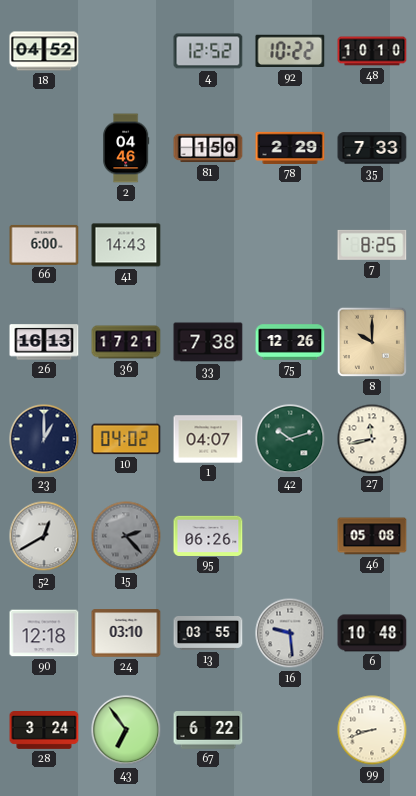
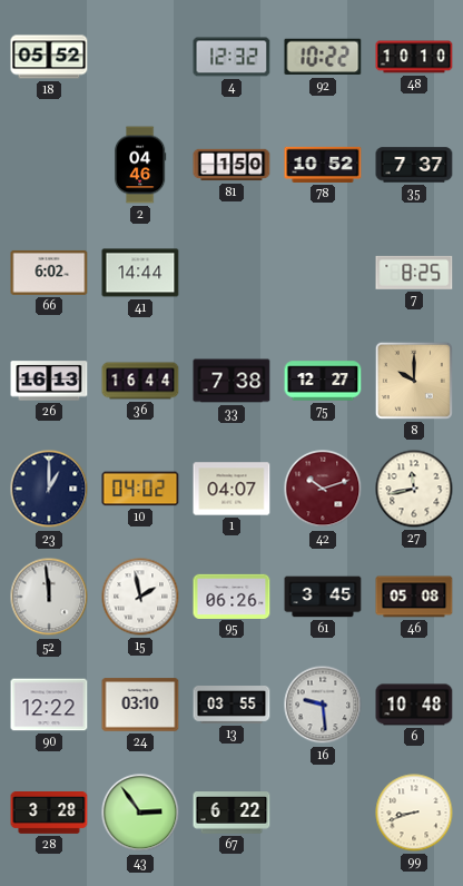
18: 04:52 -> 05:52 (49, 57)
4: 12:52 -> 12:32 (231, 57)
78: 2:29 -> 10:52 (323, 165)
35: 7:33 -> 7:37 (414, 165)
66: 6:00 -> 6:02 (49, 273)
41: 14:43 -> 14:44 (140, 273)
36: 17:21 -> 16:44 (140, 381)
75: 12:26 -> 12:27 (323, 381)
42 dial: green -> burgundy (323, 489)
52: 12:40 -> 11:59 (49, 597)
15: 2:23 -> 1:58 (140, 597)
15 dial: grey -> white (140, 597)
61: none -> 3:45 (323, 597)
90: 12:18 -> 12:22 (49, 705)
28: 3:24 -> 3:28 (49, 814)
43: 6:54 -> 2:54 (140, 813)
